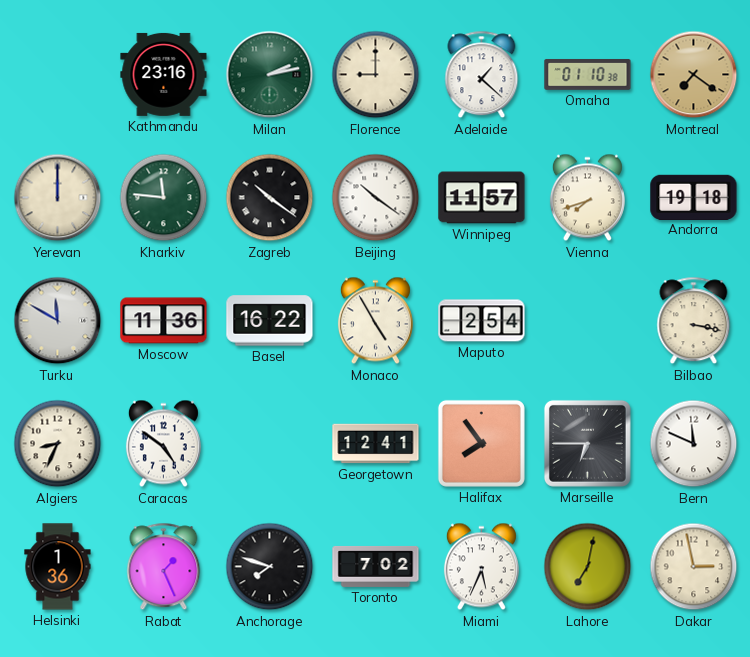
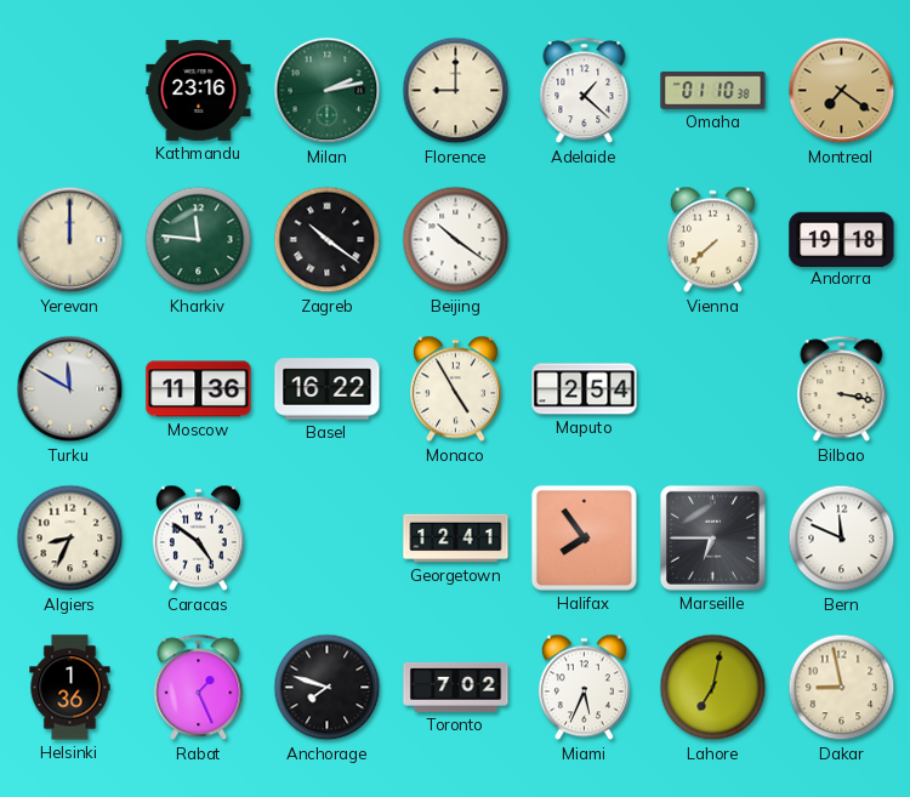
Winnipeg: 11:57 -> none (482, 198)
Vienna: 7:42 -> 7:38 (712, 240)
Dakar: 2:58 -> 8:58 (842, 688)
